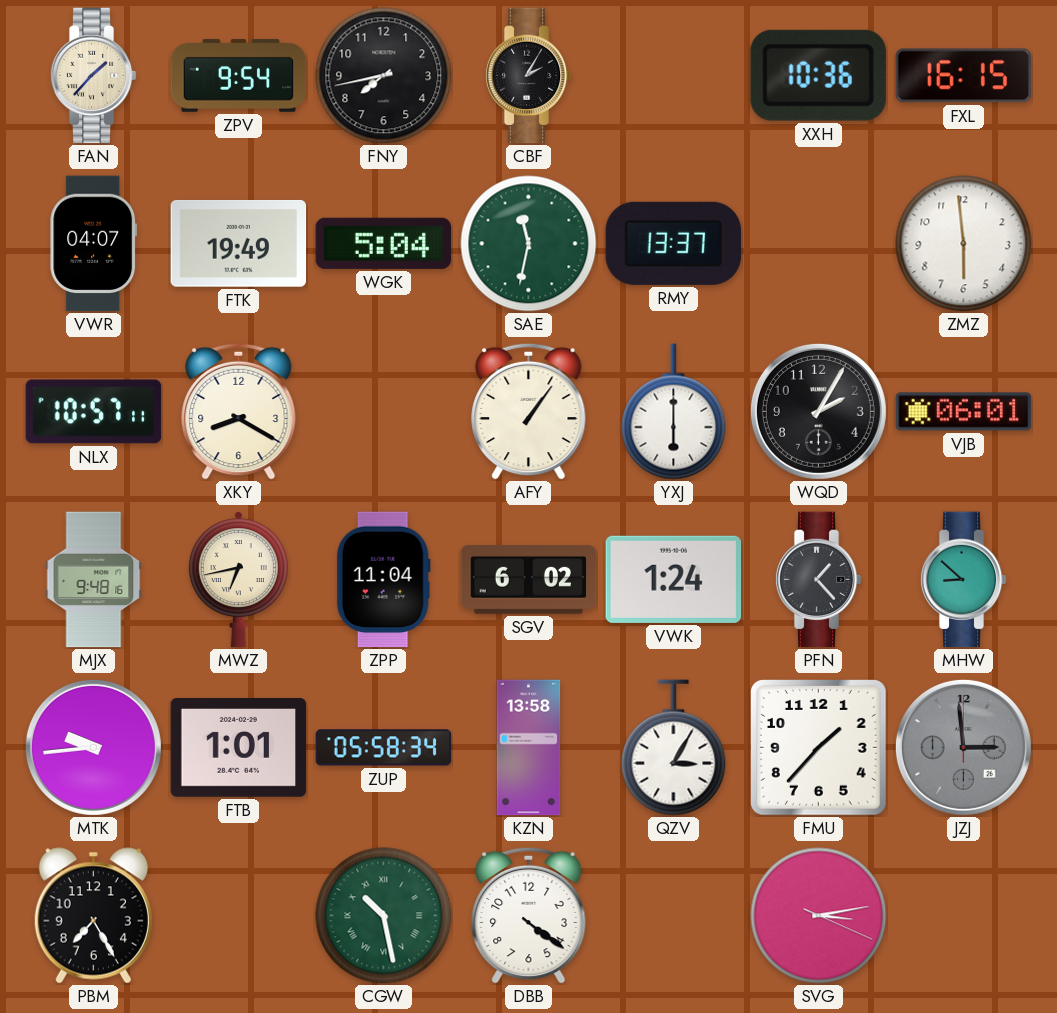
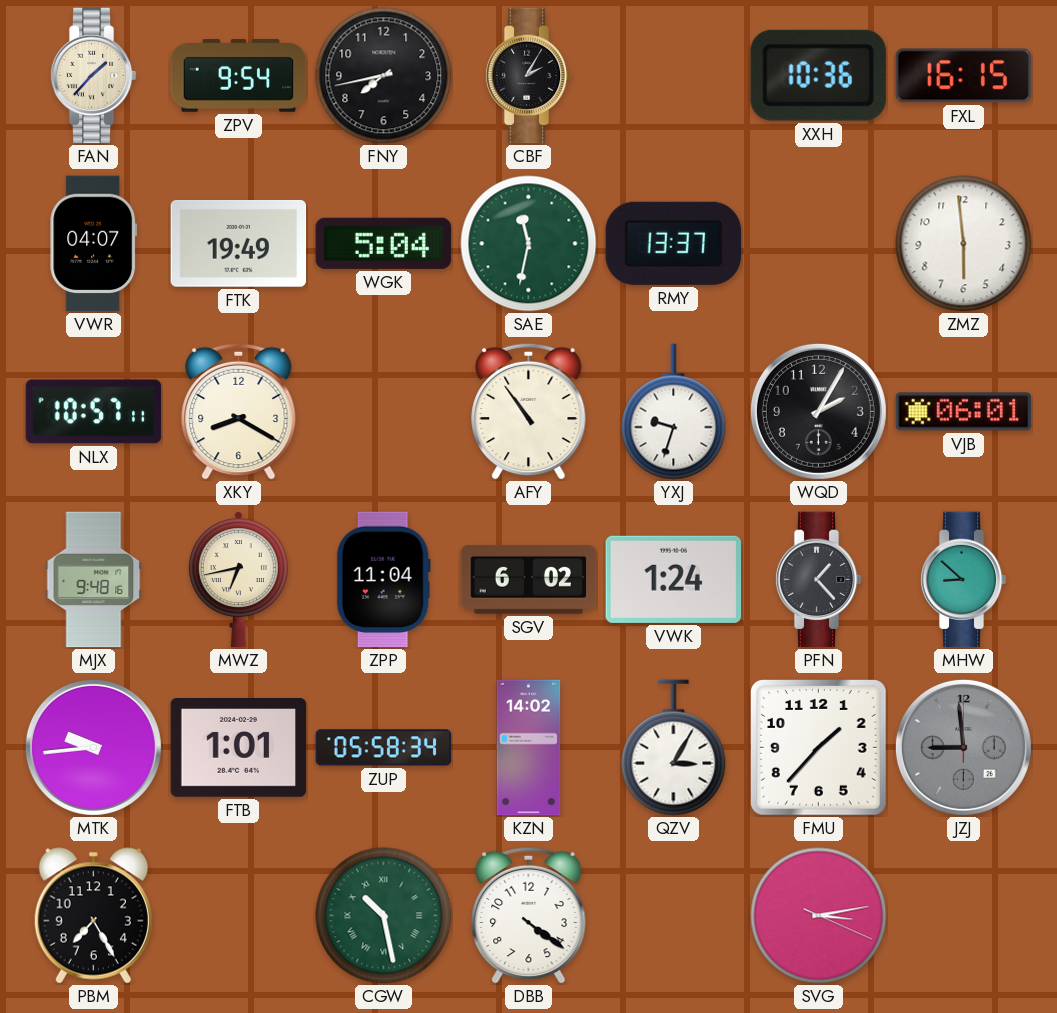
AFY: 1:06 -> 10:54 (529, 411)
YXJ: 6:00 -> 9:33 (674, 412)
KZN: 13:58 -> 14:02 (529, 748)
JZJ: 2:59 -> 8:59 (963, 747)
